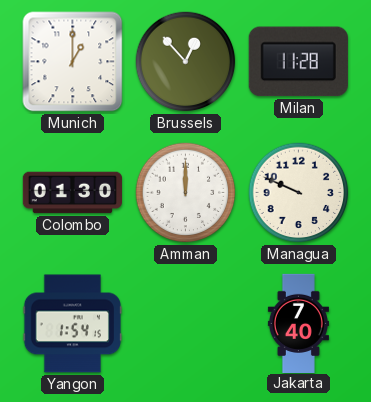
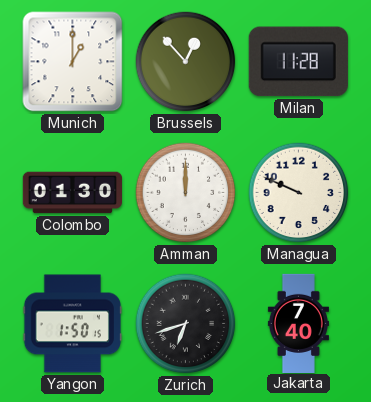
Yangon: 1:54 -> 1:50 (72, 324)
Zurich: none -> 6:42 (186, 324)
